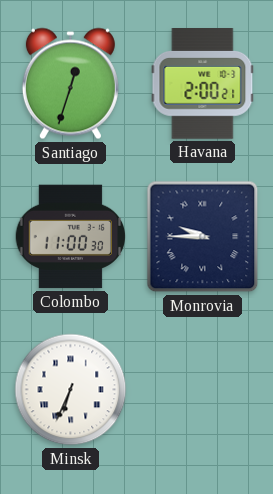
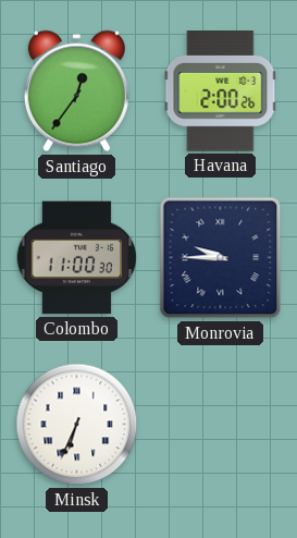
Santiago: 12:33 -> 12:36 (76, 91)
Havana: 2:00:21 -> 2:00:26 (221, 91)
